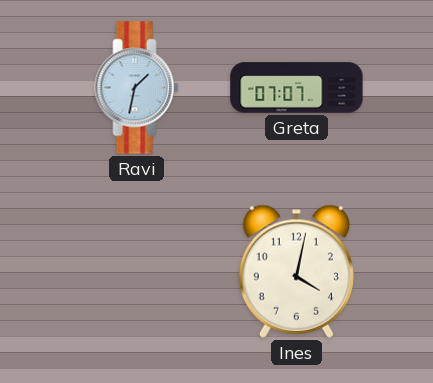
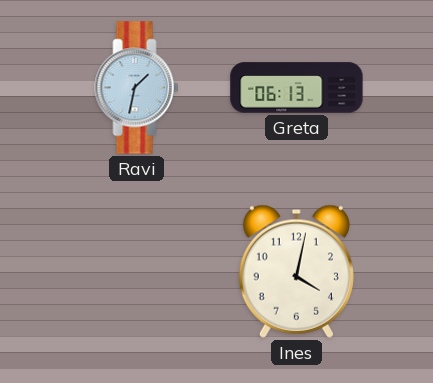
Greta: 07:07 -> 06:13 (297, 88)
